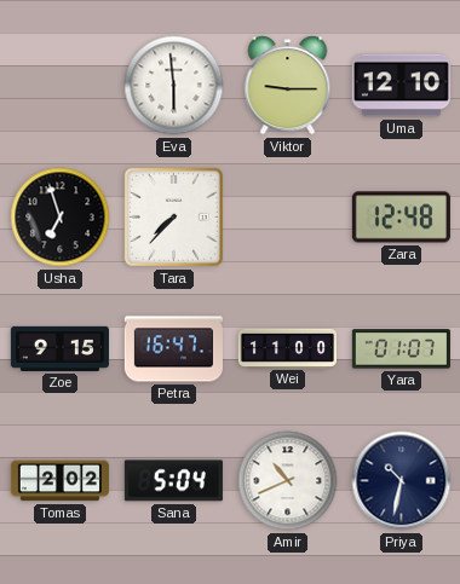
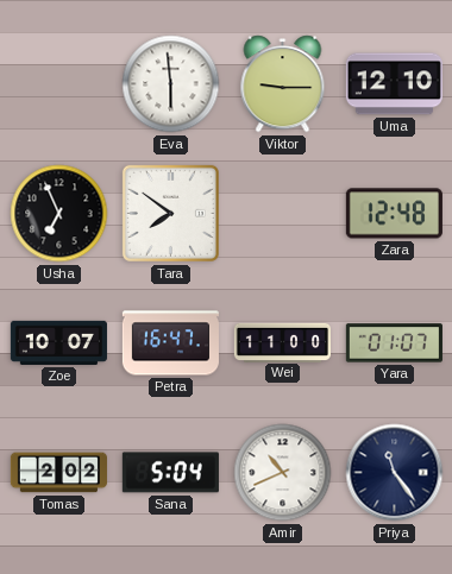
Usha: 6:57 -> 6:56 (59, 214)
Tara: 7:37 -> 7:51 (170, 213)
Zoe: 9:15 -> 10:07 (58, 342)
Priya: 10:32 -> 11:24 (395, 473)
